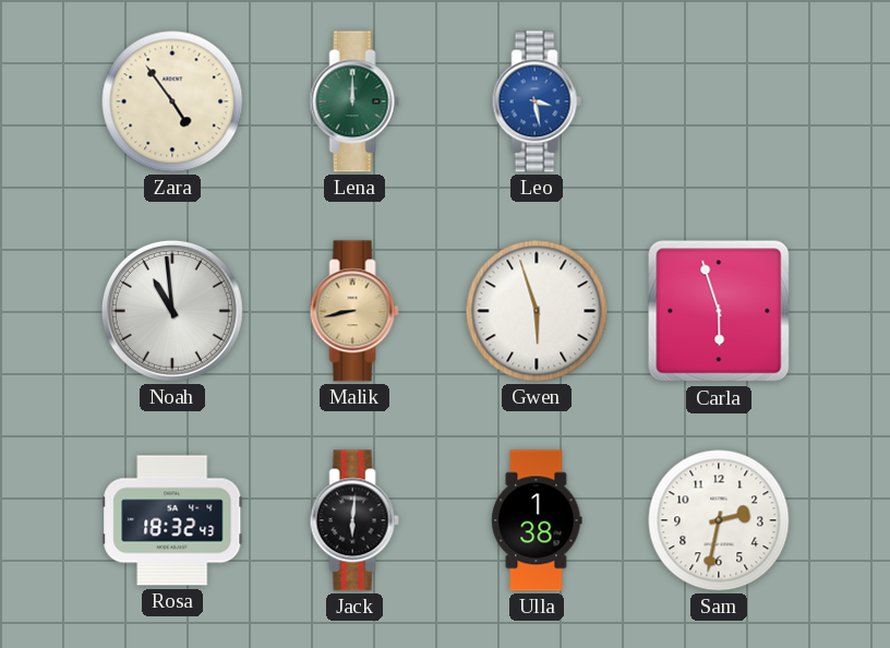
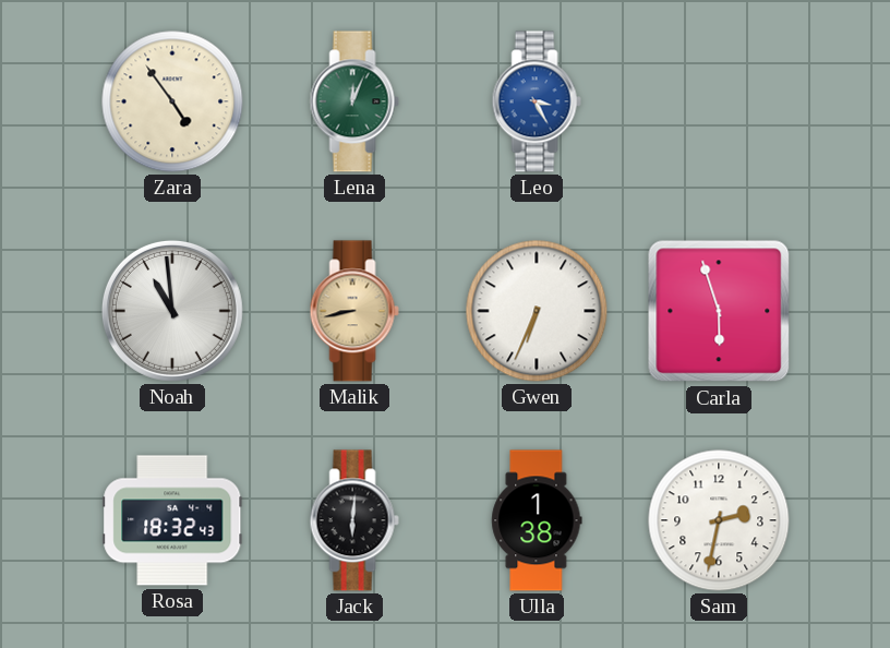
Lena: 12:00 -> 12:04 (354, 101)
Leo: 3:28 -> 3:25 (537, 101)
Gwen: 5:57 -> 6:34 (537, 311)
